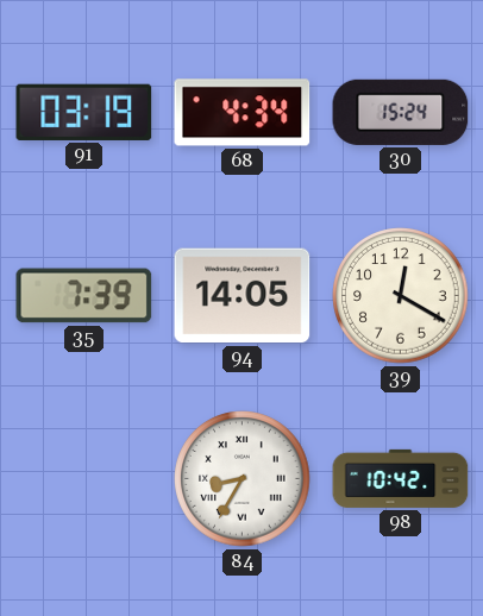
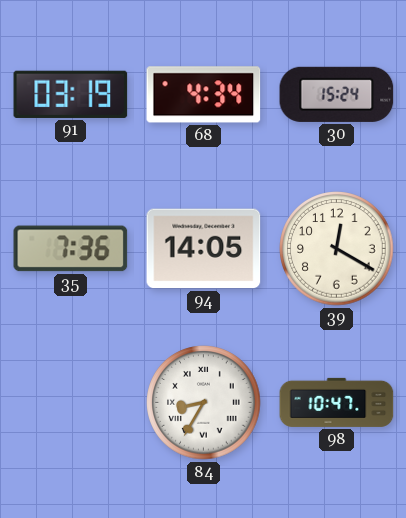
35: 7:39 -> 7:36 (71, 249)
98: 10:42 -> 10:47 (337, 402)
